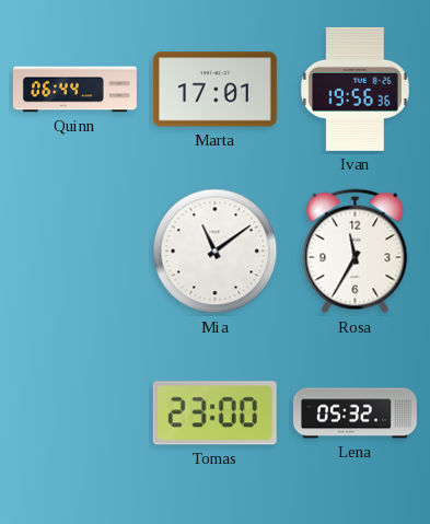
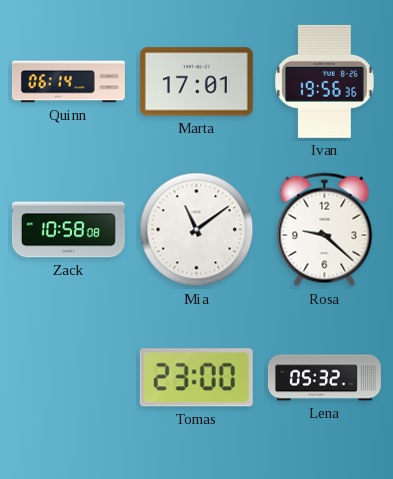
Quinn: 06:44 -> 06:14 (68, 82)
Zack: none -> 10:58 (68, 230)
Rosa: 11:35 -> 9:22 (325, 230)
